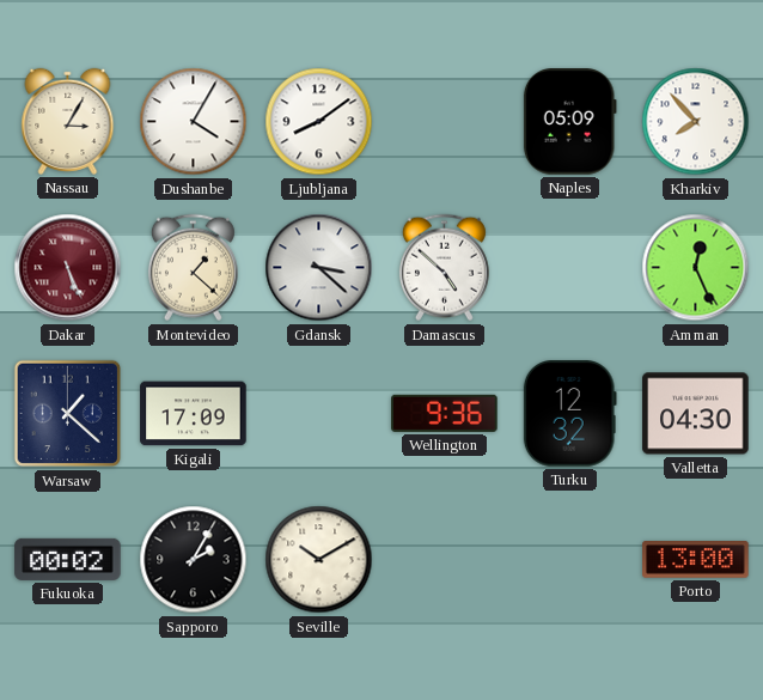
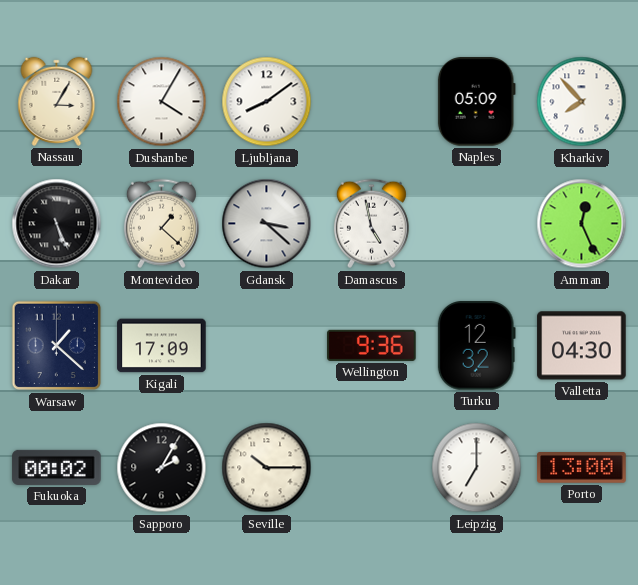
Dakar dial: burgundy -> black (57, 224)
Damascus: 4:52 -> 4:58 (371, 224)
Seville: 10:10 -> 10:15 (267, 468)
Leipzig: none -> 7:00 (477, 468)
